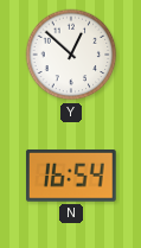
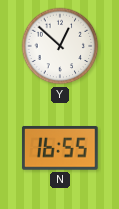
N: 16:54 -> 16:55 (60, 148)
